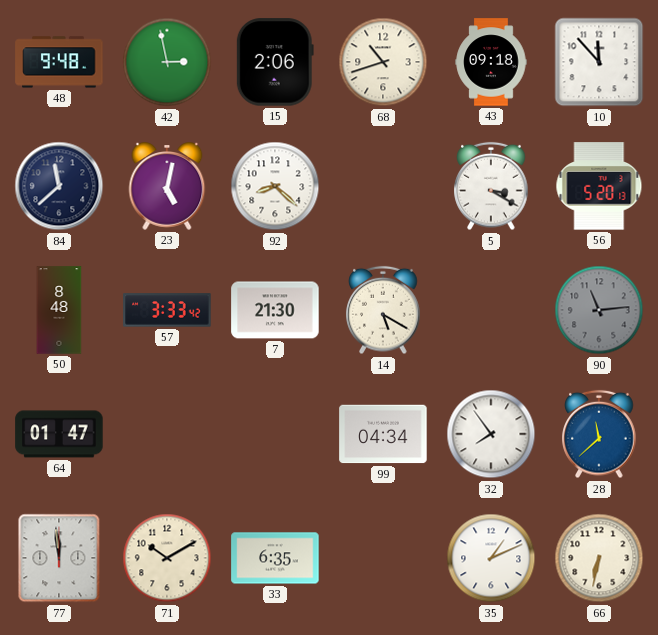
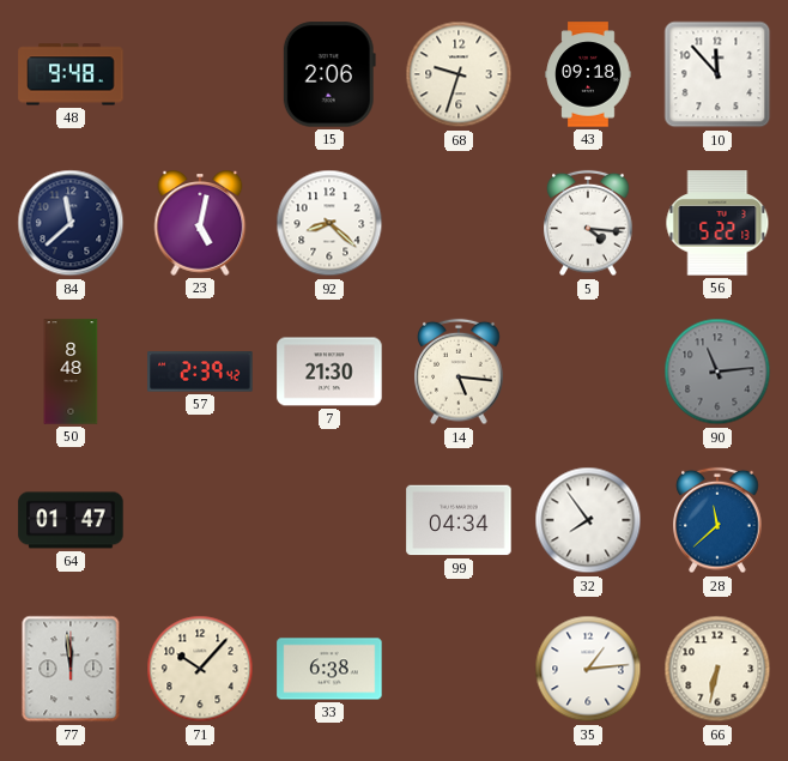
42: 2:58 -> none (167, 62)
68: 10:42 -> 9:33 (459, 74)
5: 3:20 -> 4:16 (588, 223)
56: 5:20 -> 5:22 (717, 223)
57: 3:33 -> 2:39 (200, 372)
14: 5:20 -> 5:16 (459, 372)
71: 10:10 -> 10:07 (200, 669)
33: 6:35 -> 6:38 (329, 669)
35: 1:11 -> 1:14 (588, 669)
